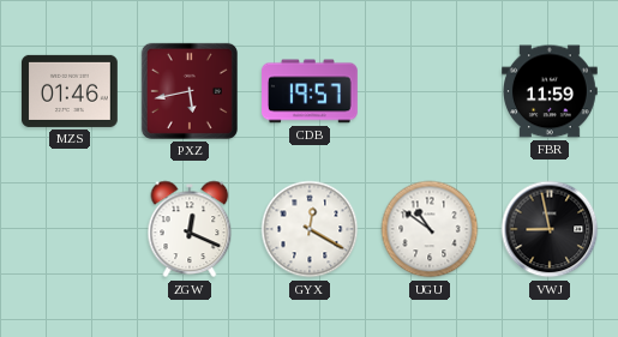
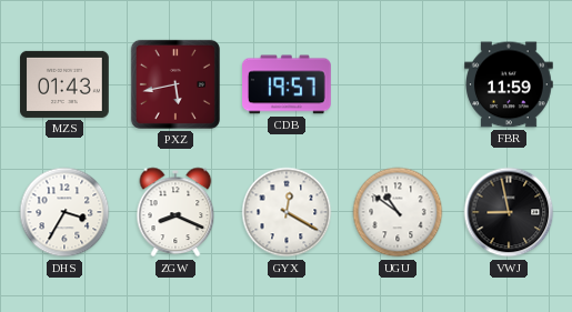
MZS: 01:46 -> 01:43 (66, 84)
DHS: none -> 3:35 (64, 212)
ZGW: 12:19 -> 8:19 (175, 212)
